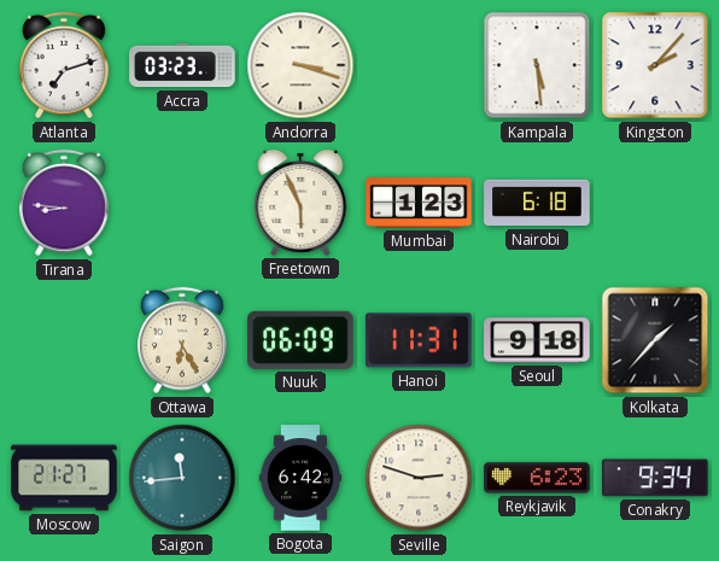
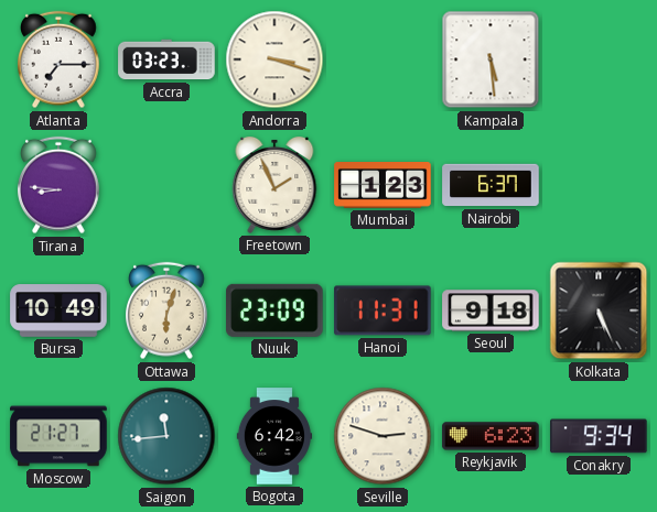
Atlanta: 7:12 -> 7:15 (60, 59)
Kingston: 2:07 -> none (655, 65)
Freetown: 5:56 -> 1:56 (274, 186)
Nairobi: 6:18 -> 6:37 (491, 185)
Bursa: none -> 10:49 (58, 311)
Ottawa: 6:25 -> 6:03 (168, 311)
Nuuk: 06:09 -> 23:09 (274, 311)
Kolkata: 1:37 -> 5:26 (599, 311)
